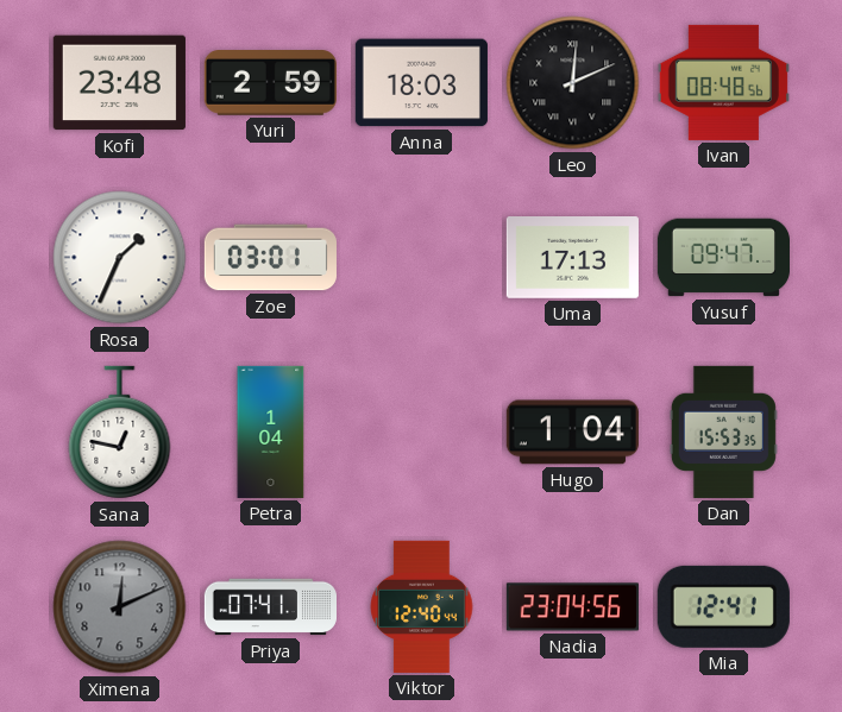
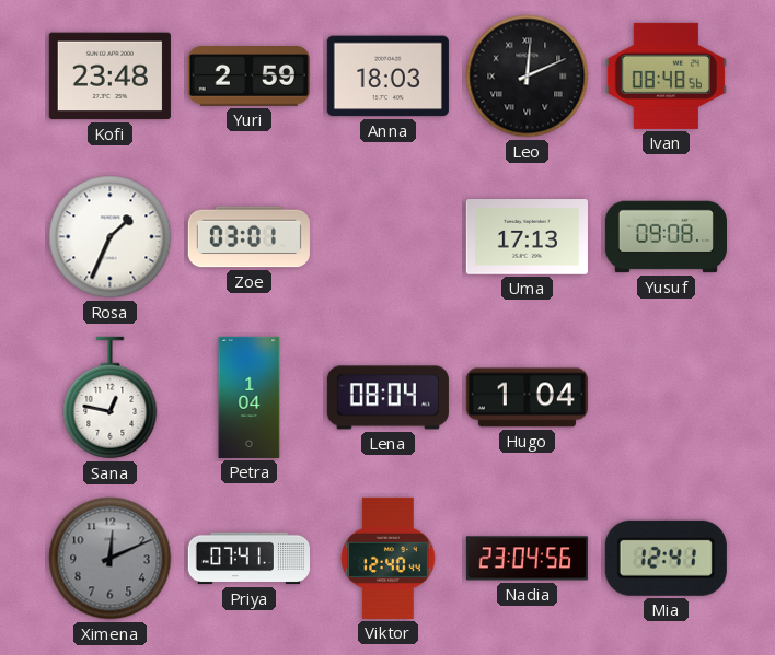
Yusuf: 09:47 -> 09:08 (666, 237)
Lena: none -> 08:04 (387, 398)
Dan: 15:53 -> none (723, 431)
